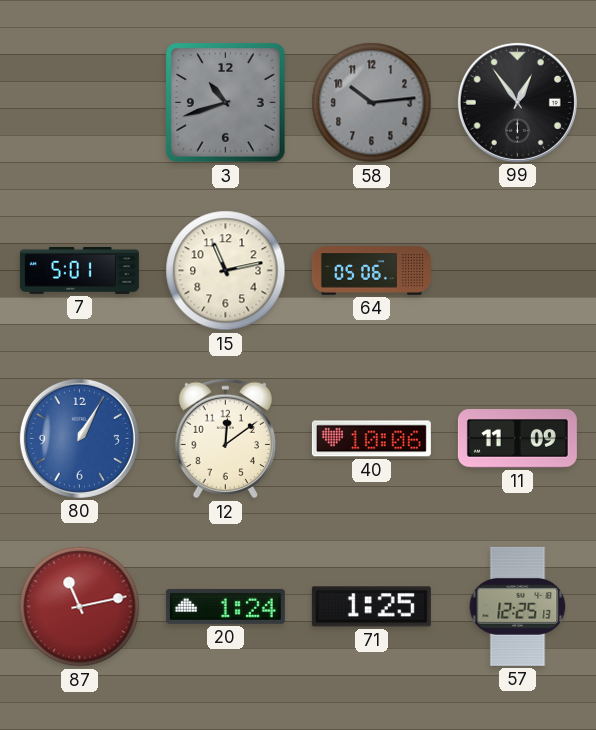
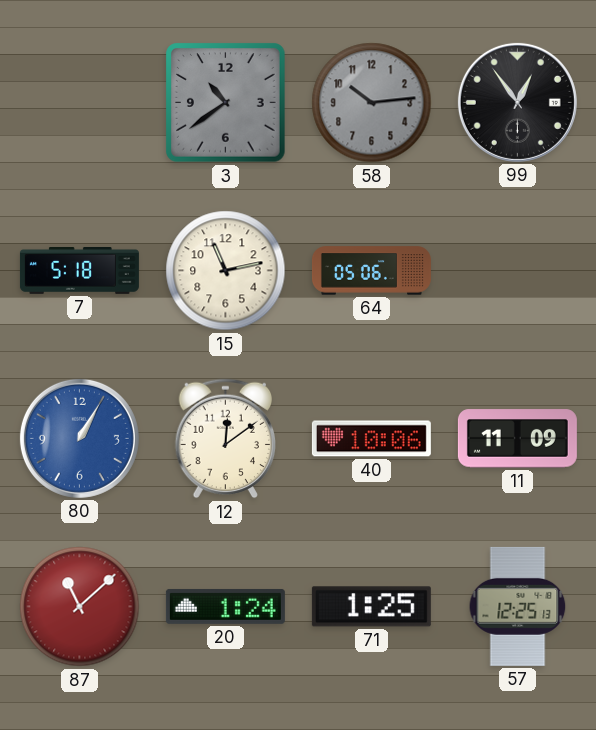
3: 10:42 -> 10:39 (226, 103)
7: 5:01 -> 5:18 (79, 271)
87: 11:13 -> 11:08 (80, 607)
